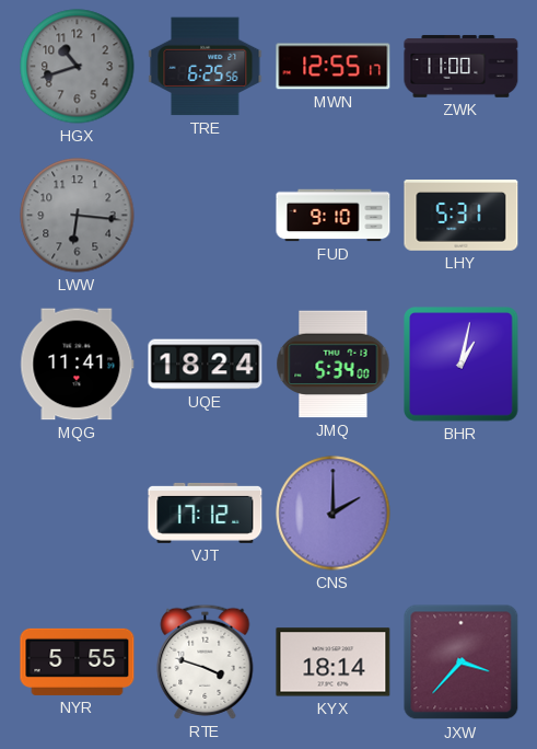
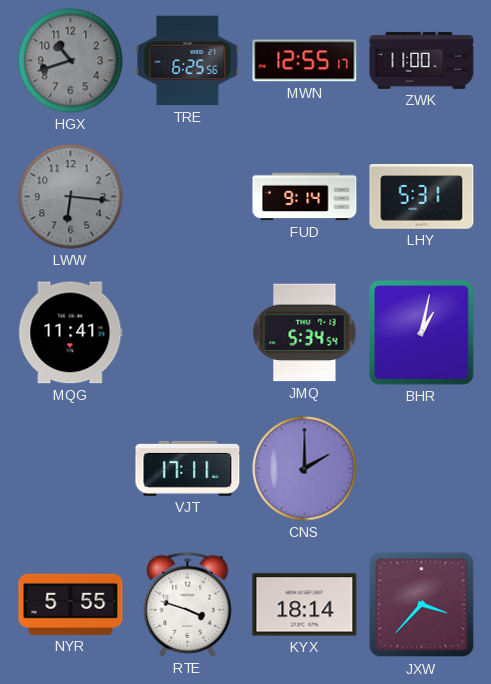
FUD: 9:10 -> 9:14 (305, 197)
UQE: 18:24 -> none (206, 365)
JMQ: 5:34:00 -> 5:34:54 (305, 333)
VJT: 17:12 -> 17:11 (188, 468)
